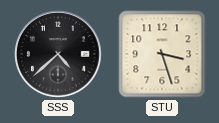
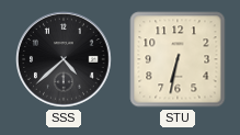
STU: 3:27 -> 6:32 (178, 59)
